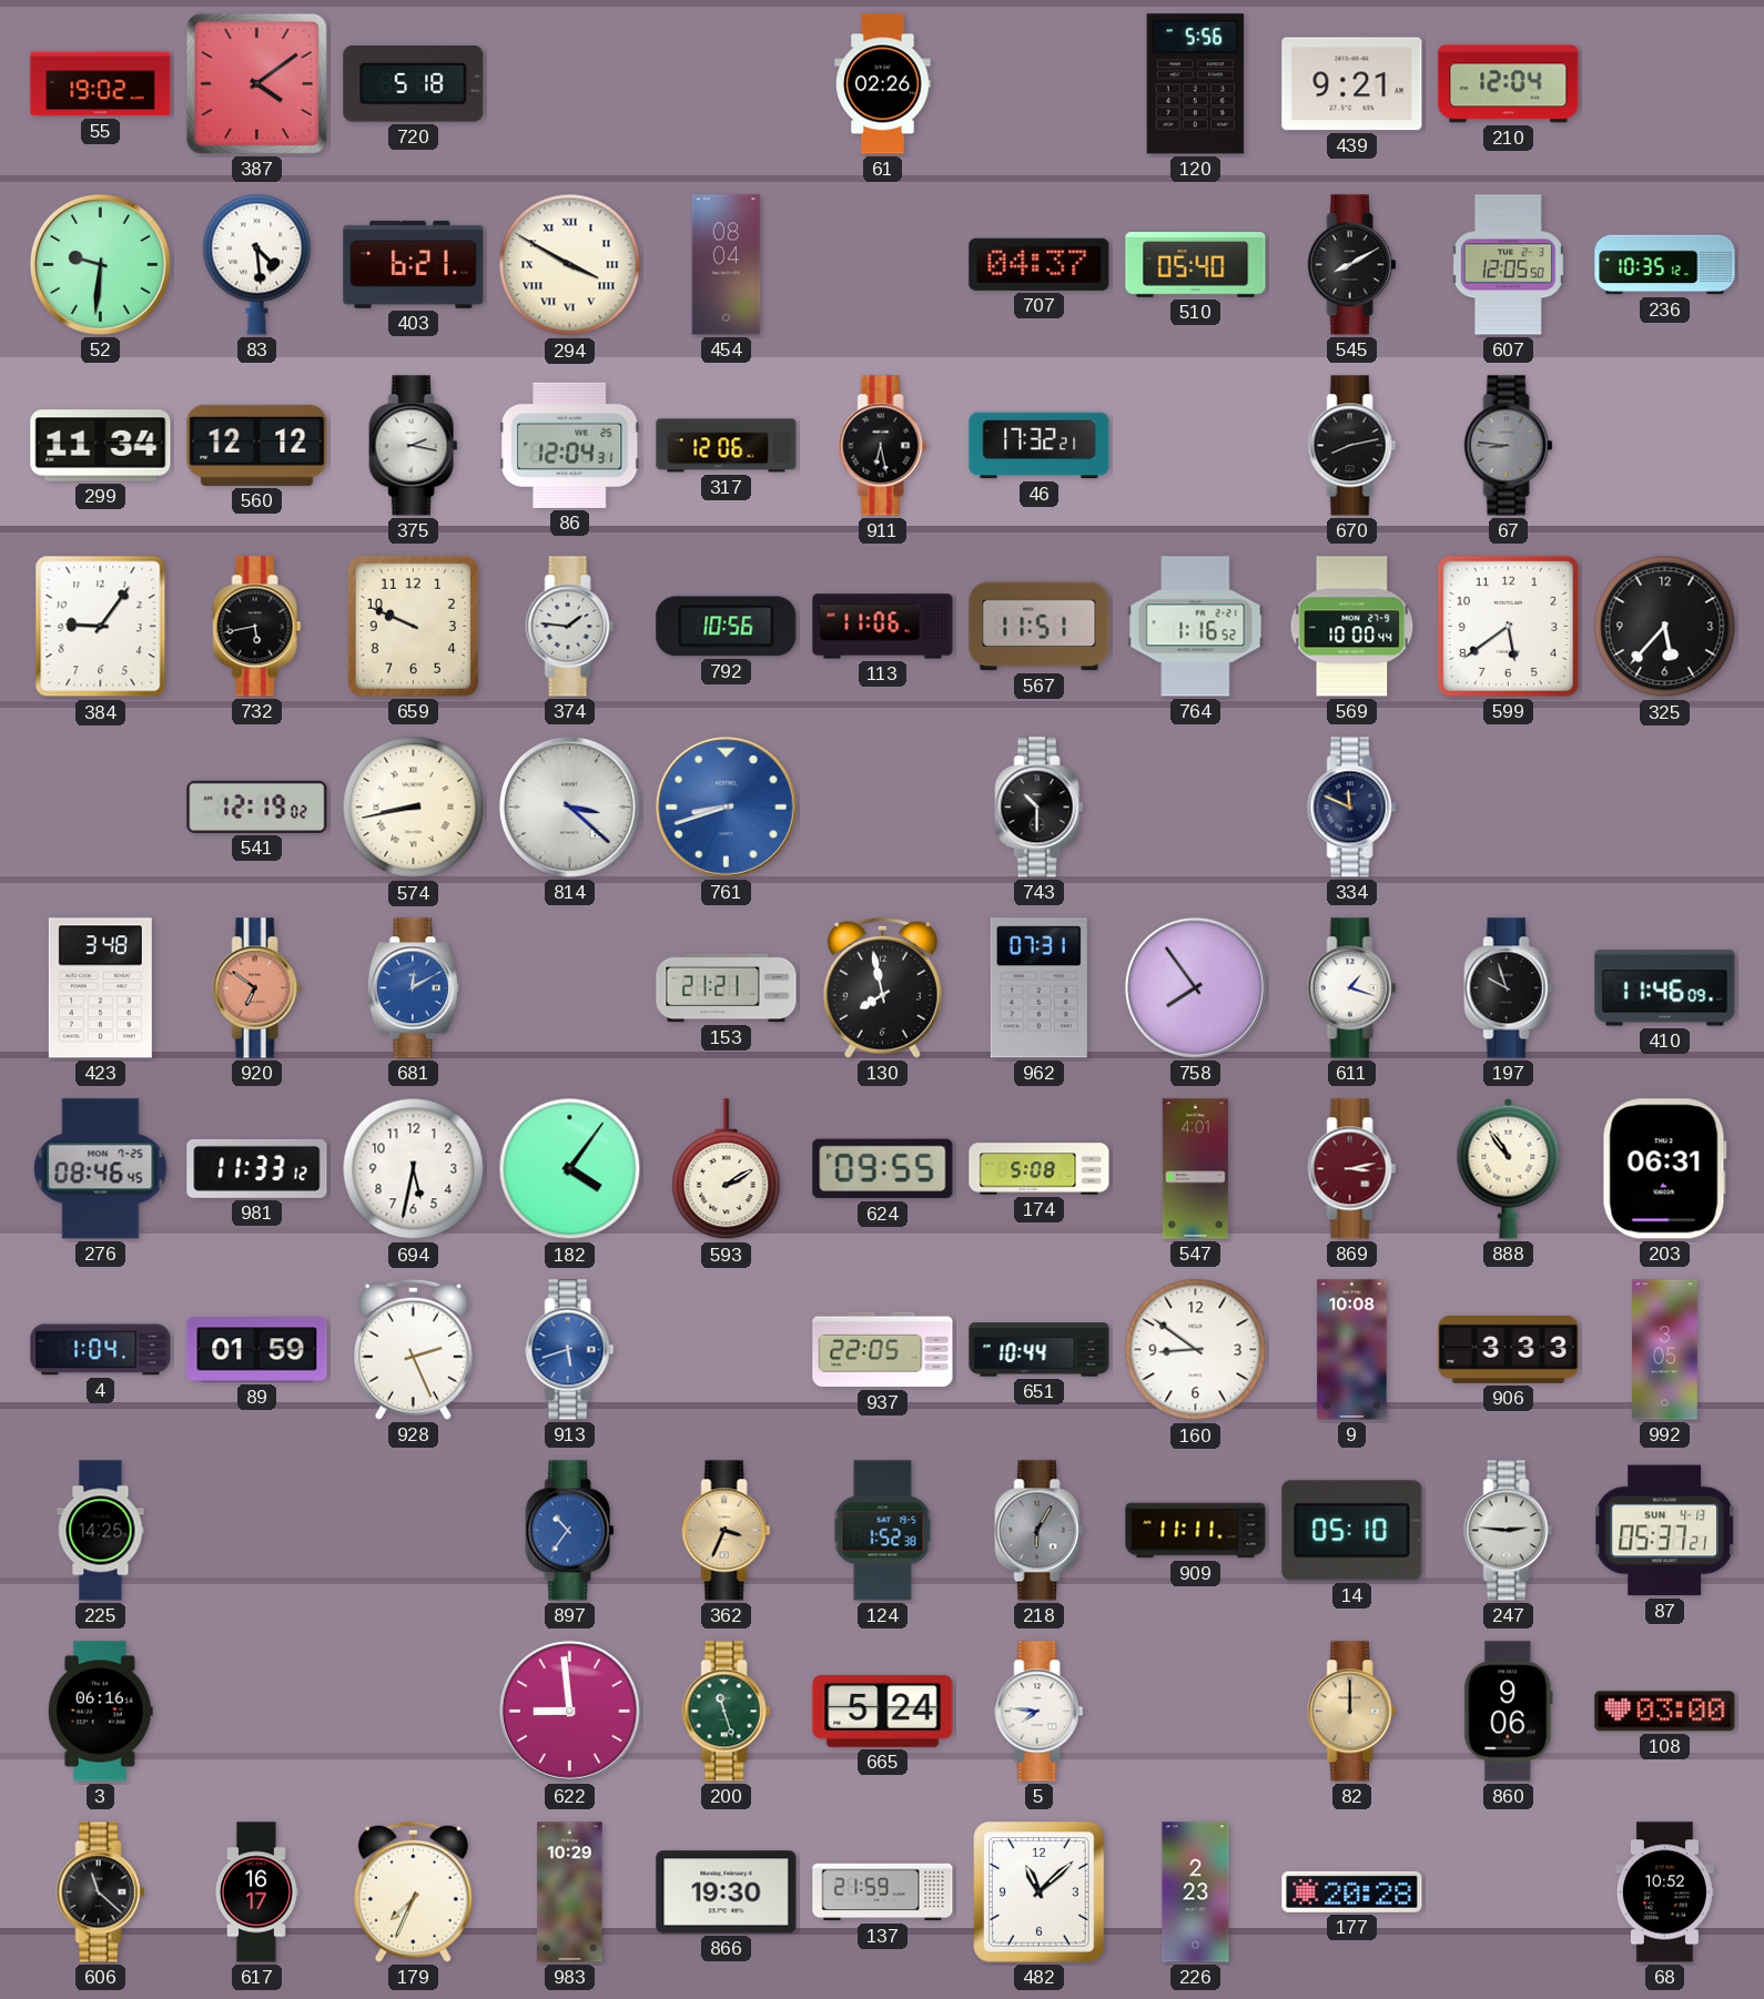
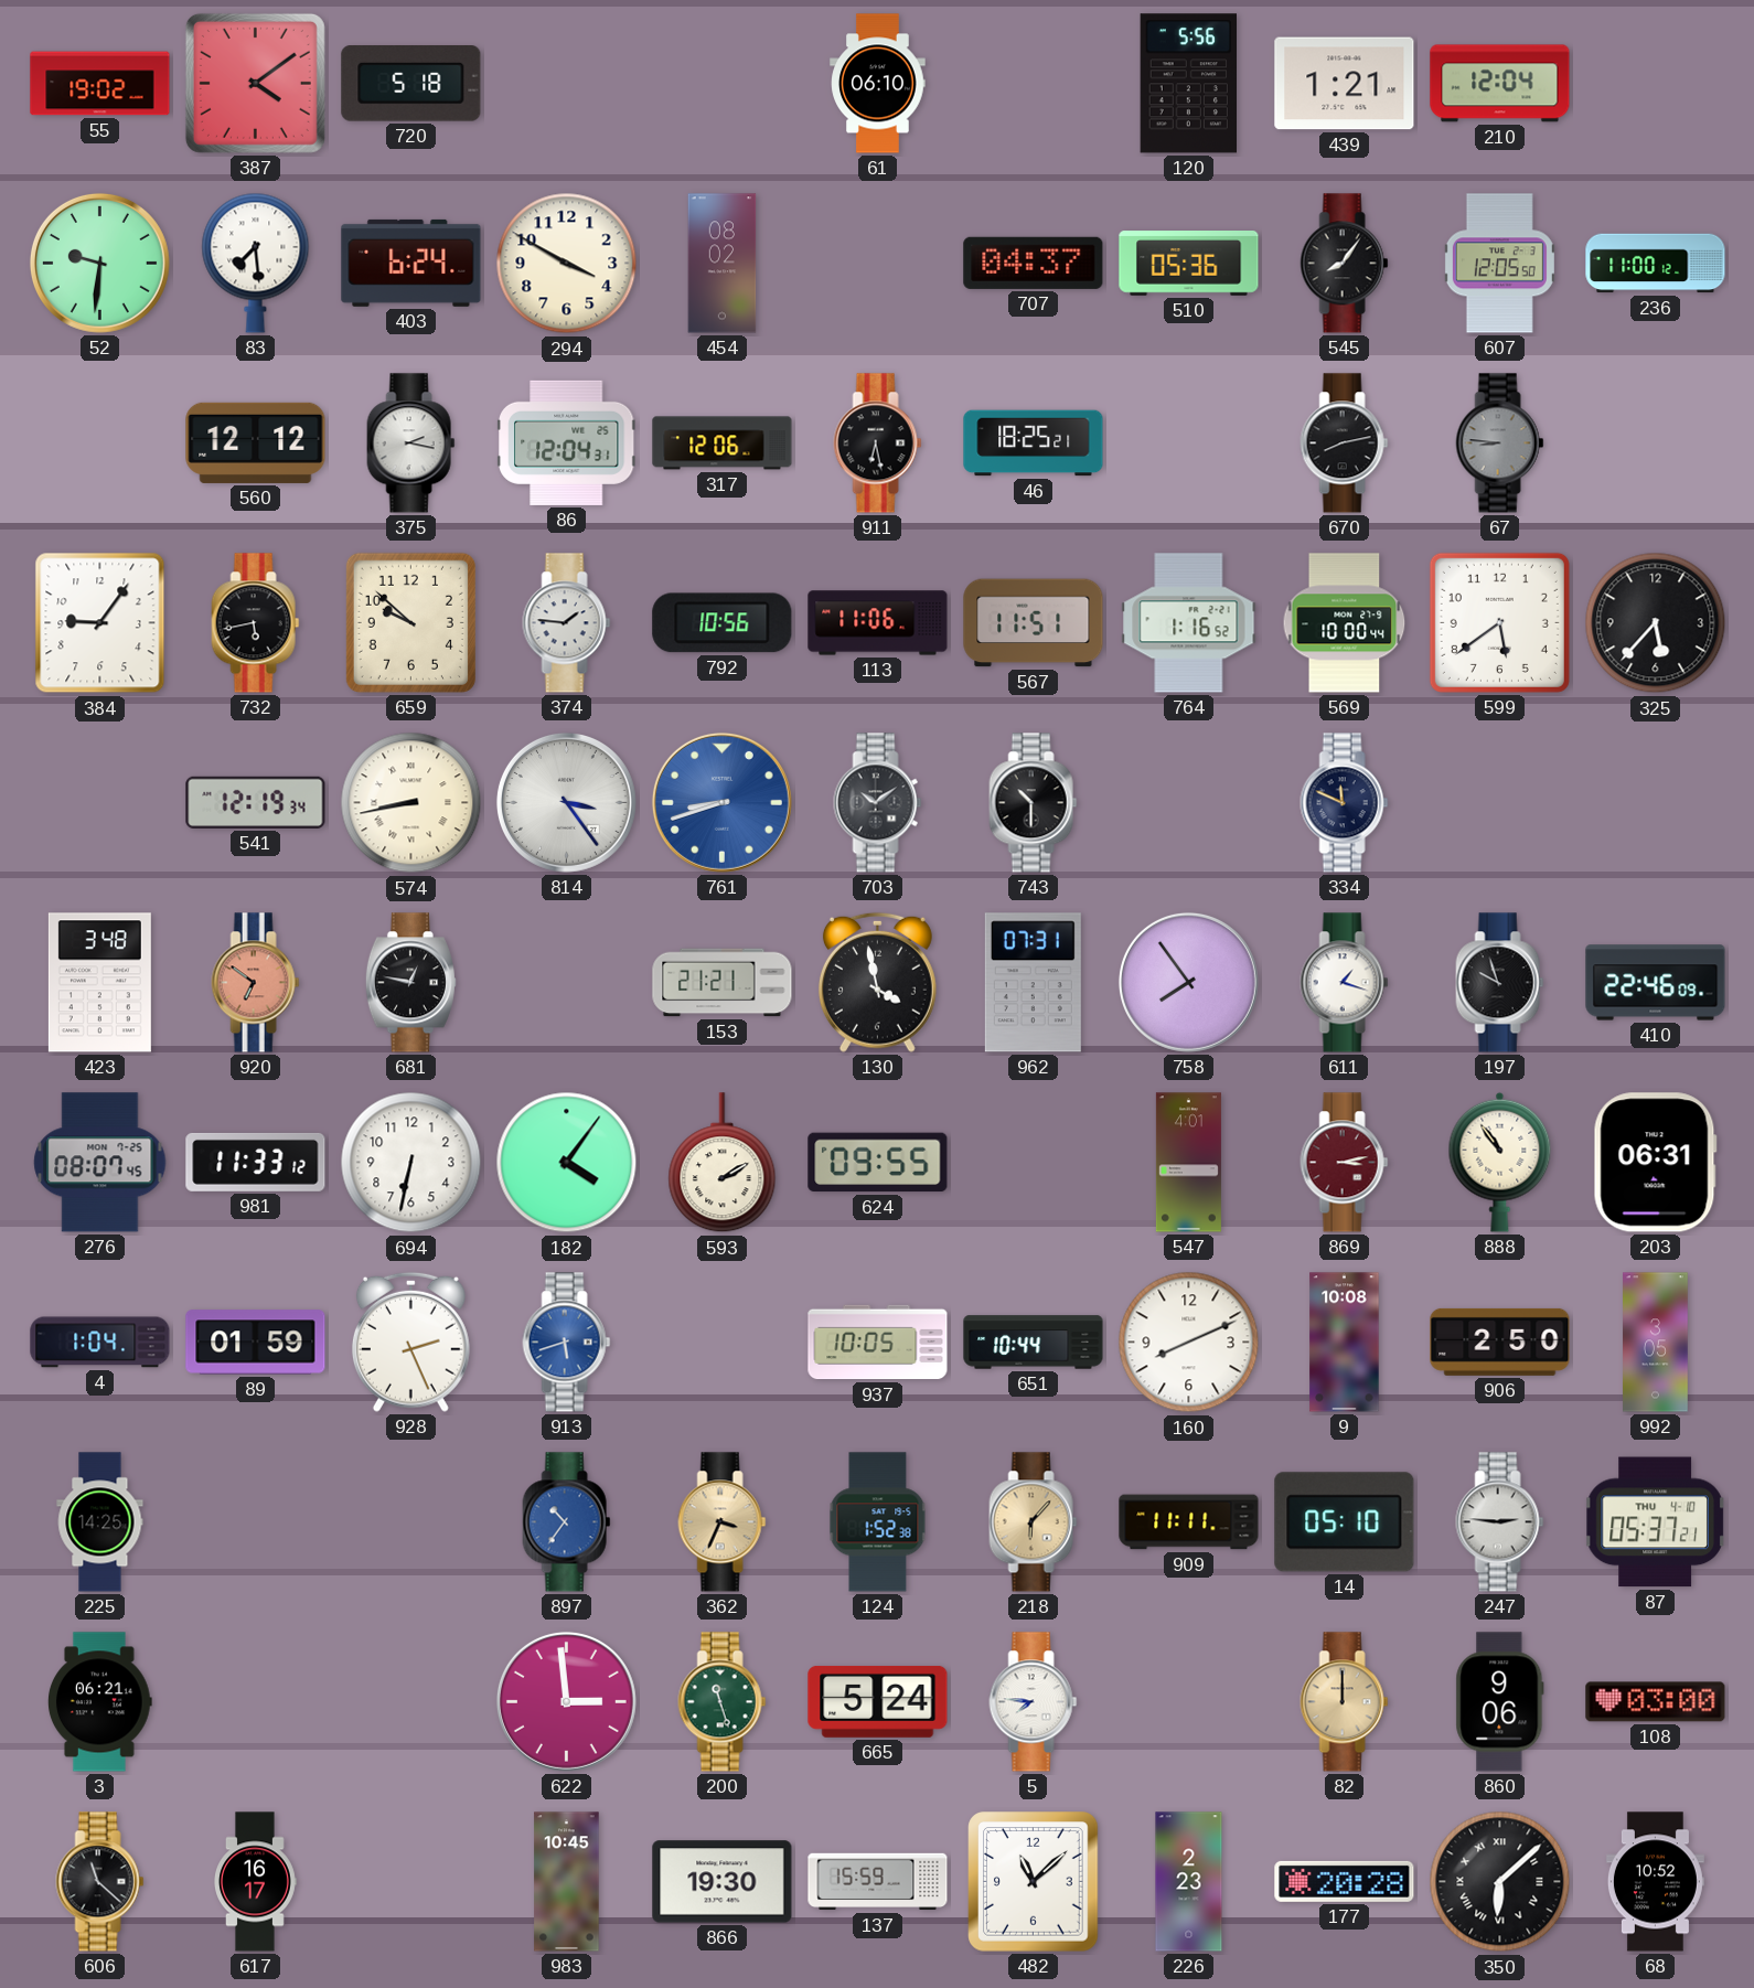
61: 02:26 -> 06:10 (878, 84)
439: 9:21 -> 1:21 (1345, 84)
83: 4:29 -> 7:29 (256, 263)
403: 6:21 -> 6:24 (411, 263)
294 numerals: Roman -> Arabic (567, 264)
454: 08:04 -> 08:02 (723, 264)
510: 05:40 -> 05:36 (1189, 264)
545: 8:10 -> 8:06 (1345, 264)
236: 10:35 -> 11:00 (1656, 264)
299: 11:34 -> none (101, 446)
46: 17:32 -> 18:25 (1034, 443)
659: 9:49 -> 9:52 (410, 622)
541: 12:19:02 -> 12:19:34 (256, 802)
814: 3:22 -> 3:24 (566, 802)
703: none -> 10:09 (878, 803)
681: 12:10 -> 12:47 (410, 983)
681 dial: blue -> black (410, 983)
130: 7:58 -> 3:58 (877, 982)
410: 11:46 -> 22:46 (1656, 983)
276: 08:46 -> 08:07 (100, 1163)
694: 5:32 -> 6:32 (411, 1163)
174: 5:08 -> none (1040, 1169)
937: 22:05 -> 10:05 (878, 1343)
160: 8:51 -> 8:11 (1189, 1343)
906: 3:33 -> 2:50 (1500, 1342)
218: 6:05 -> 6:07 (1034, 1522)
218 dial: grey -> champagne (1034, 1522)
87 date: SUN 4-13 -> THU 4-10 (1655, 1522)
3: 06:16 -> 06:21 (100, 1702)
622: 8:59 -> 2:59 (566, 1701)
179: 7:34 -> none (413, 1891)
983: 10:29 -> 10:45 (567, 1882)
137: 21:59 -> 15:59 (878, 1882)
350: none -> 6:08 (1500, 1882)
